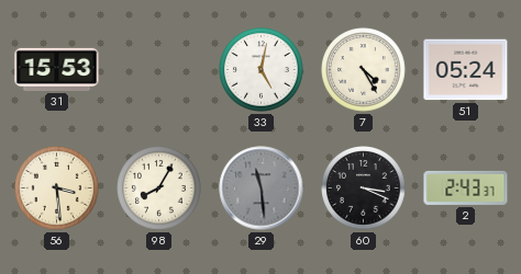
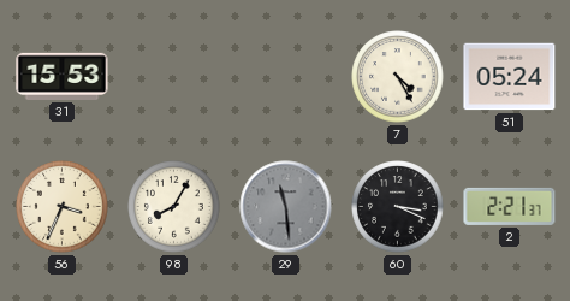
33: 5:02 -> none (262, 70)
56: 3:29 -> 3:34 (63, 207)
2: 2:43 -> 2:21 (510, 206)
